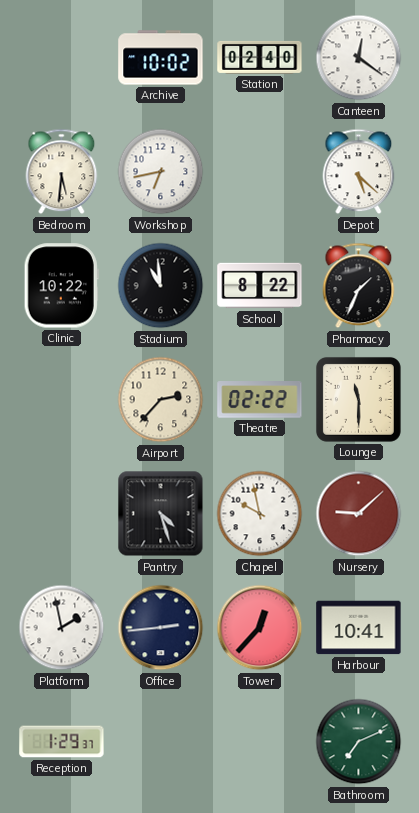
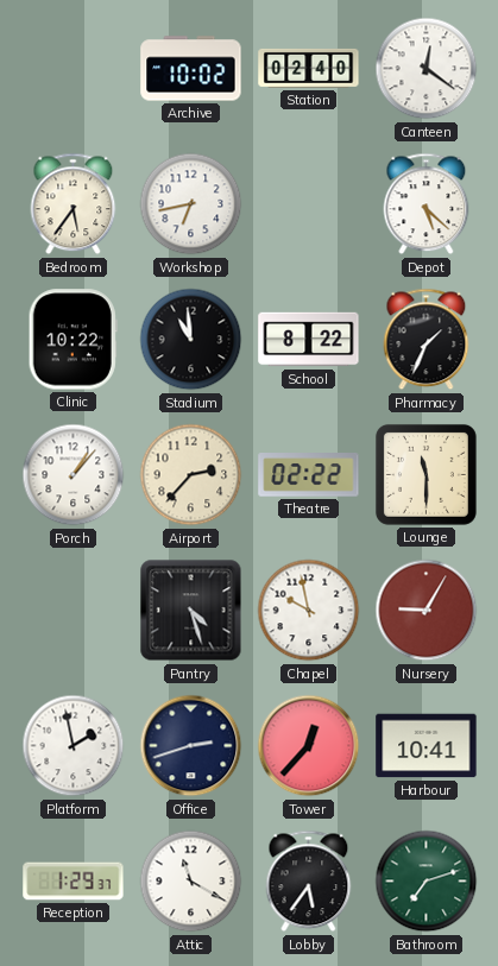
Bedroom: 5:31 -> 5:36 (74, 204)
Porch: none -> 1:07 (74, 475)
Nursery: 9:08 -> 9:05 (427, 611)
Office: 2:44 -> 2:42 (191, 746)
Attic: none -> 11:20 (191, 882)
Lobby: none -> 5:36 (309, 882)
Bathroom: 7:11 -> 7:12 (427, 882)
